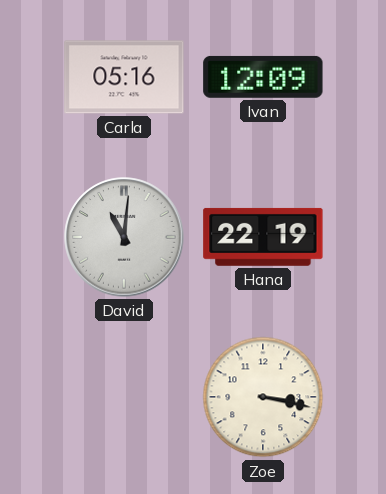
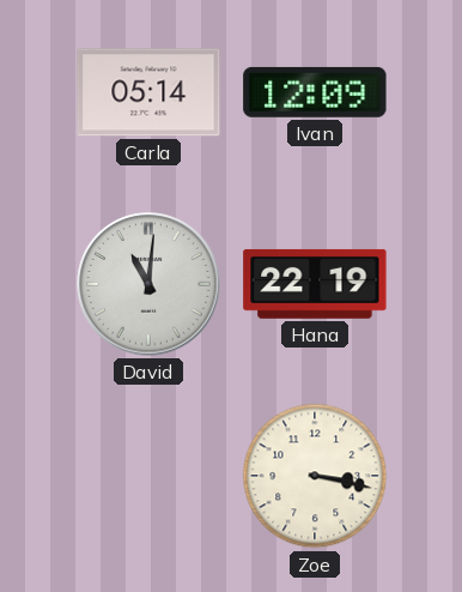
Carla: 05:16 -> 05:14 (148, 92)
